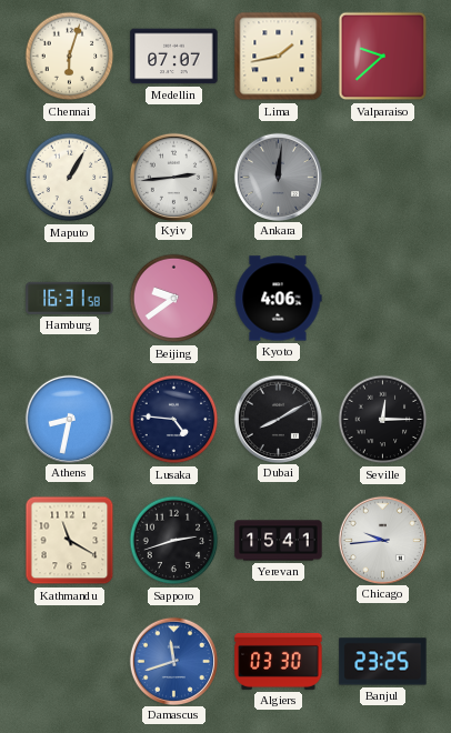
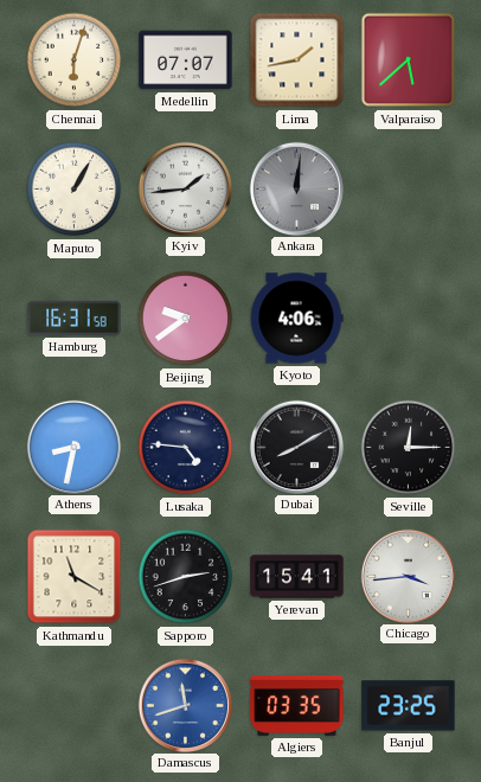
Valparaiso: 9:38 -> 5:38 (409, 60)
Kyiv: 2:44 -> 1:44 (185, 188)
Chicago: 9:44 -> 3:44 (408, 576)
Algiers: 03:30 -> 03:35 (297, 705)
